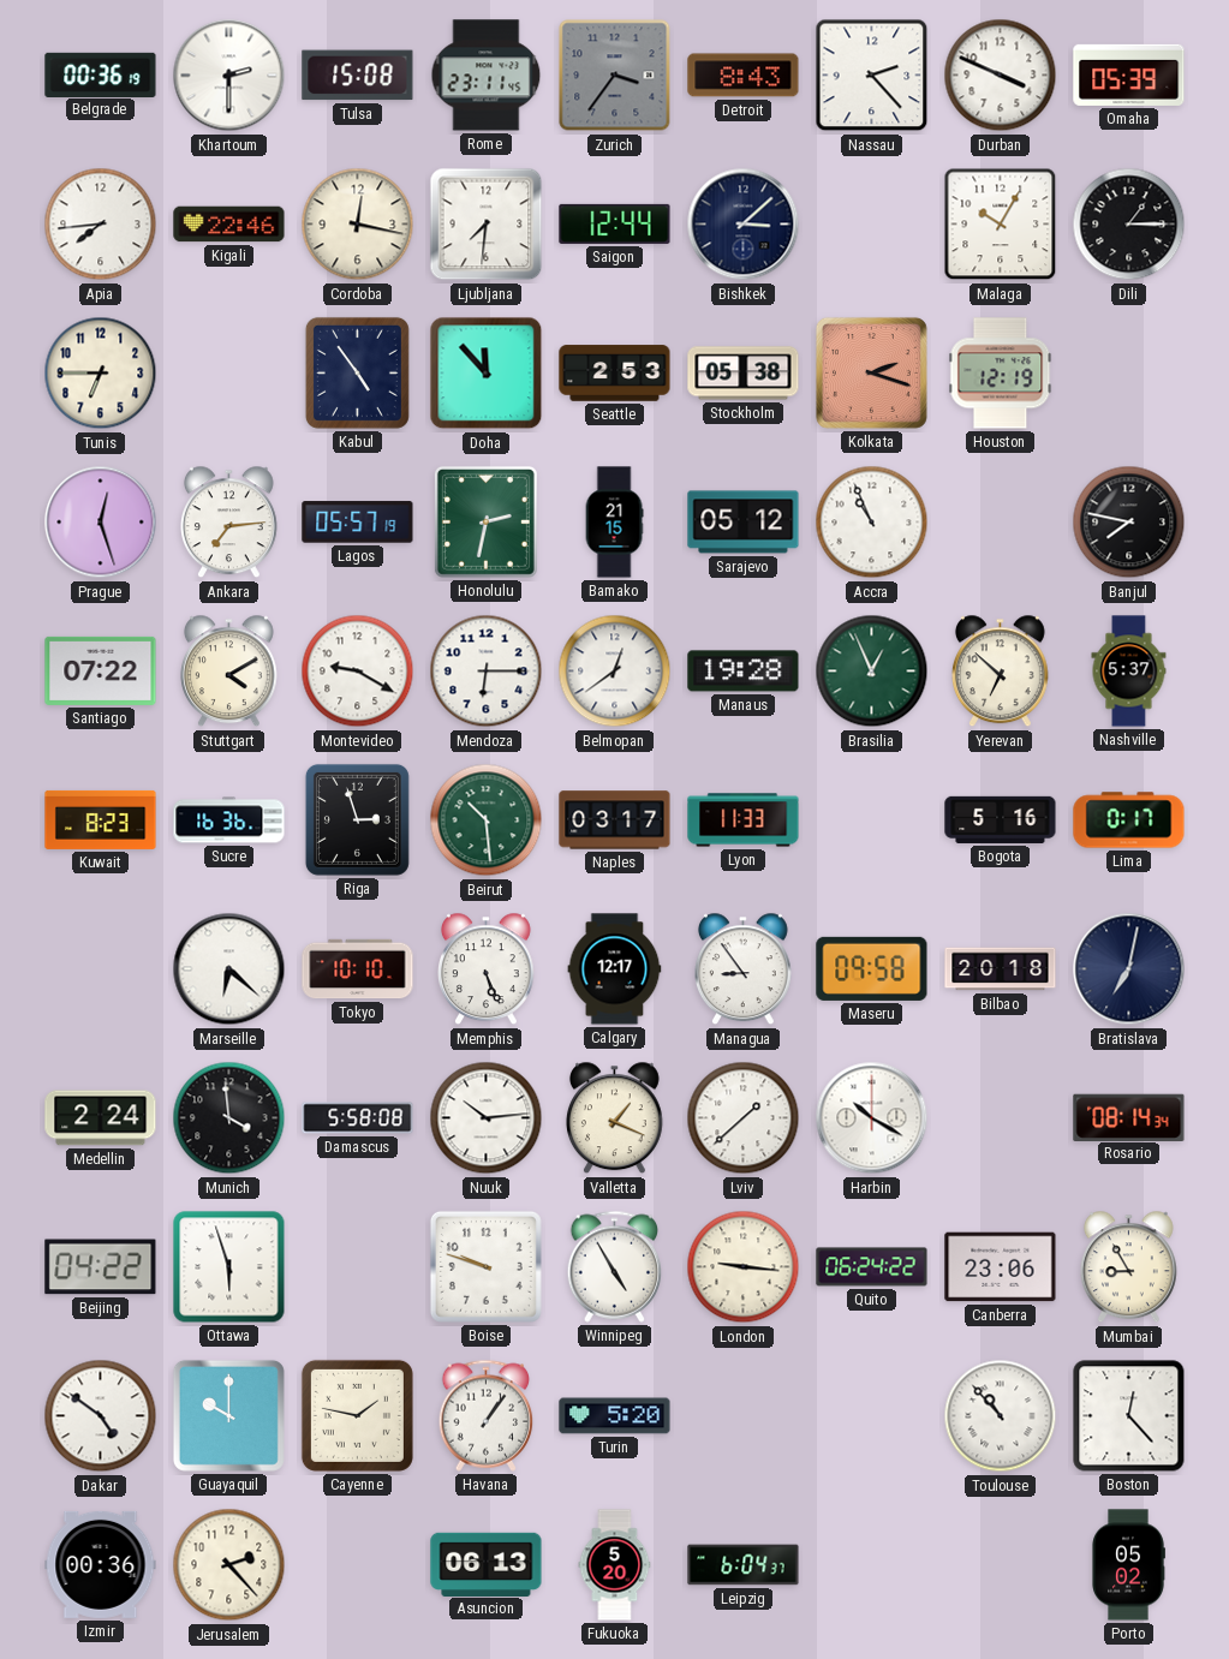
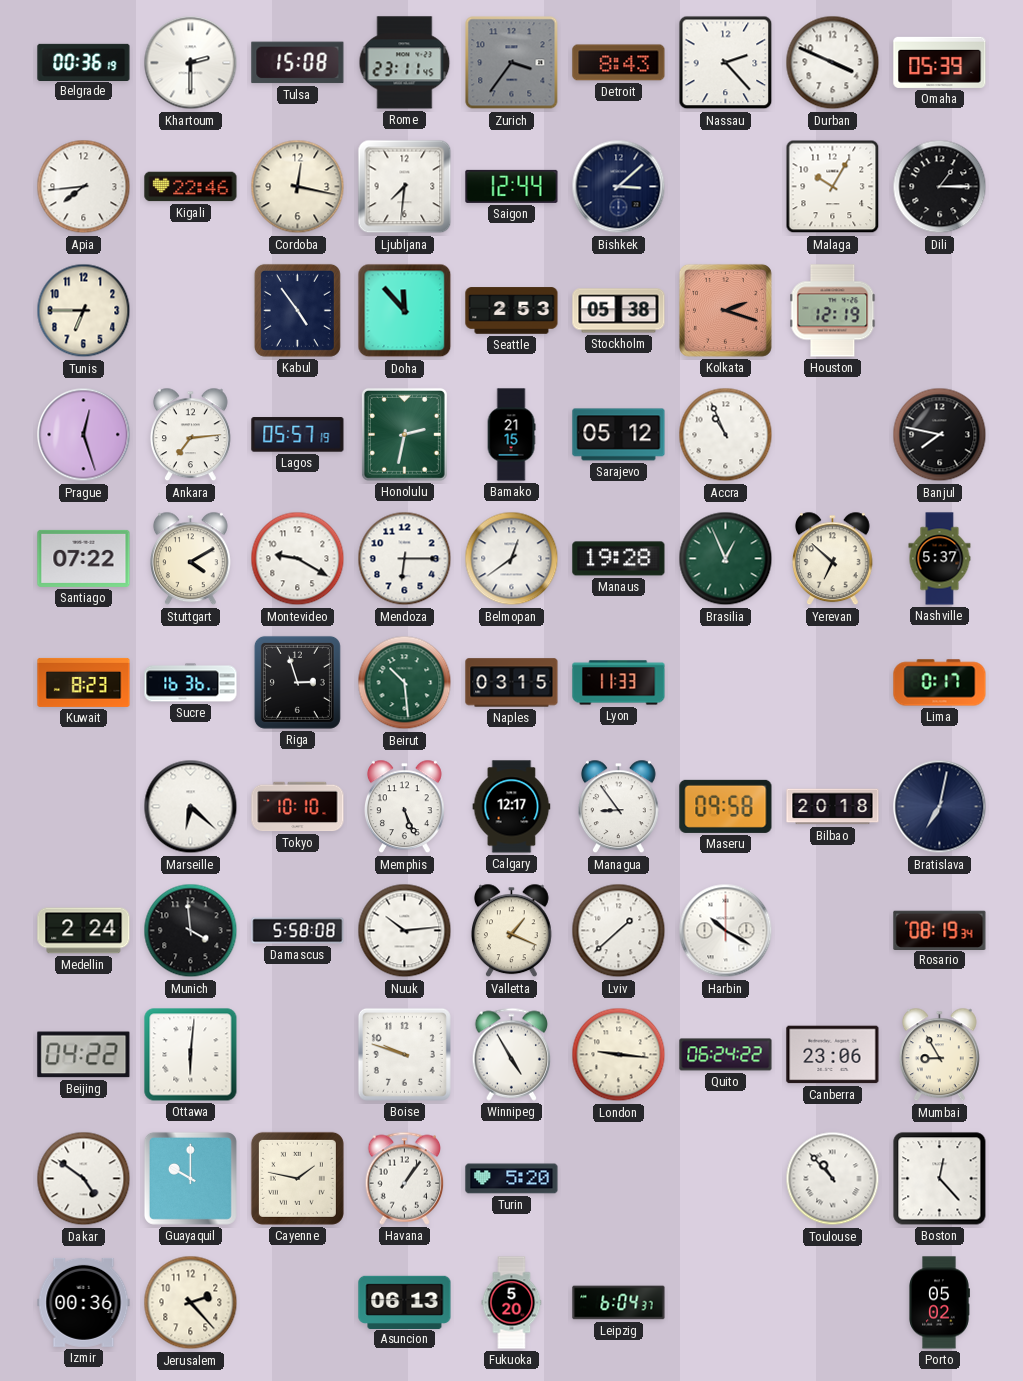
Naples: 03:17 -> 03:15 (512, 683)
Bogota: 5:16 -> none (1001, 819)
Rosario: 08:14 -> 08:19 (940, 930)
Ottawa: 5:57 -> 6:01 (191, 1055)
